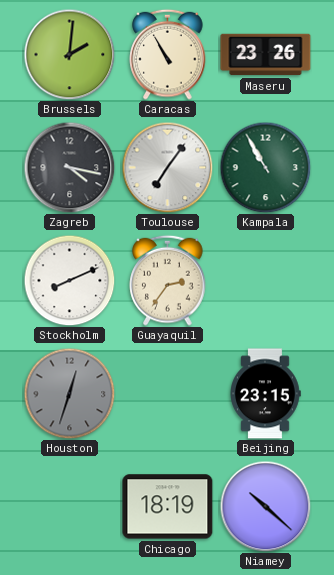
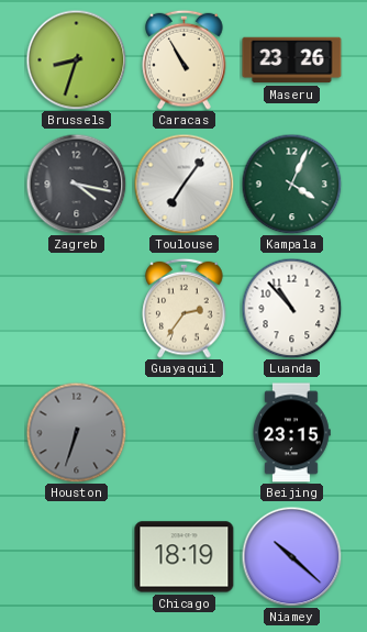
Brussels: 2:01 -> 8:33 (76, 59)
Kampala: 10:55 -> 4:04 (291, 184)
Stockholm: 8:11 -> none (69, 280)
Luanda: none -> 10:53 (291, 308)
Houston: 12:33 -> 6:33 (76, 432)
